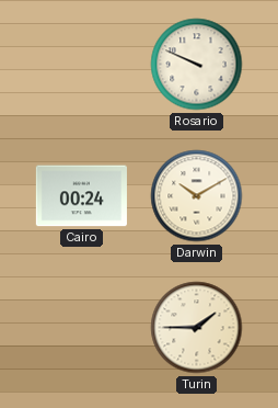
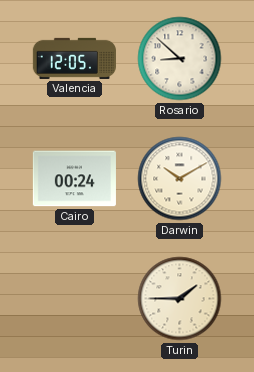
Valencia: none -> 12:05 (74, 58)
Rosario: 9:49 -> 8:52 (180, 59)
